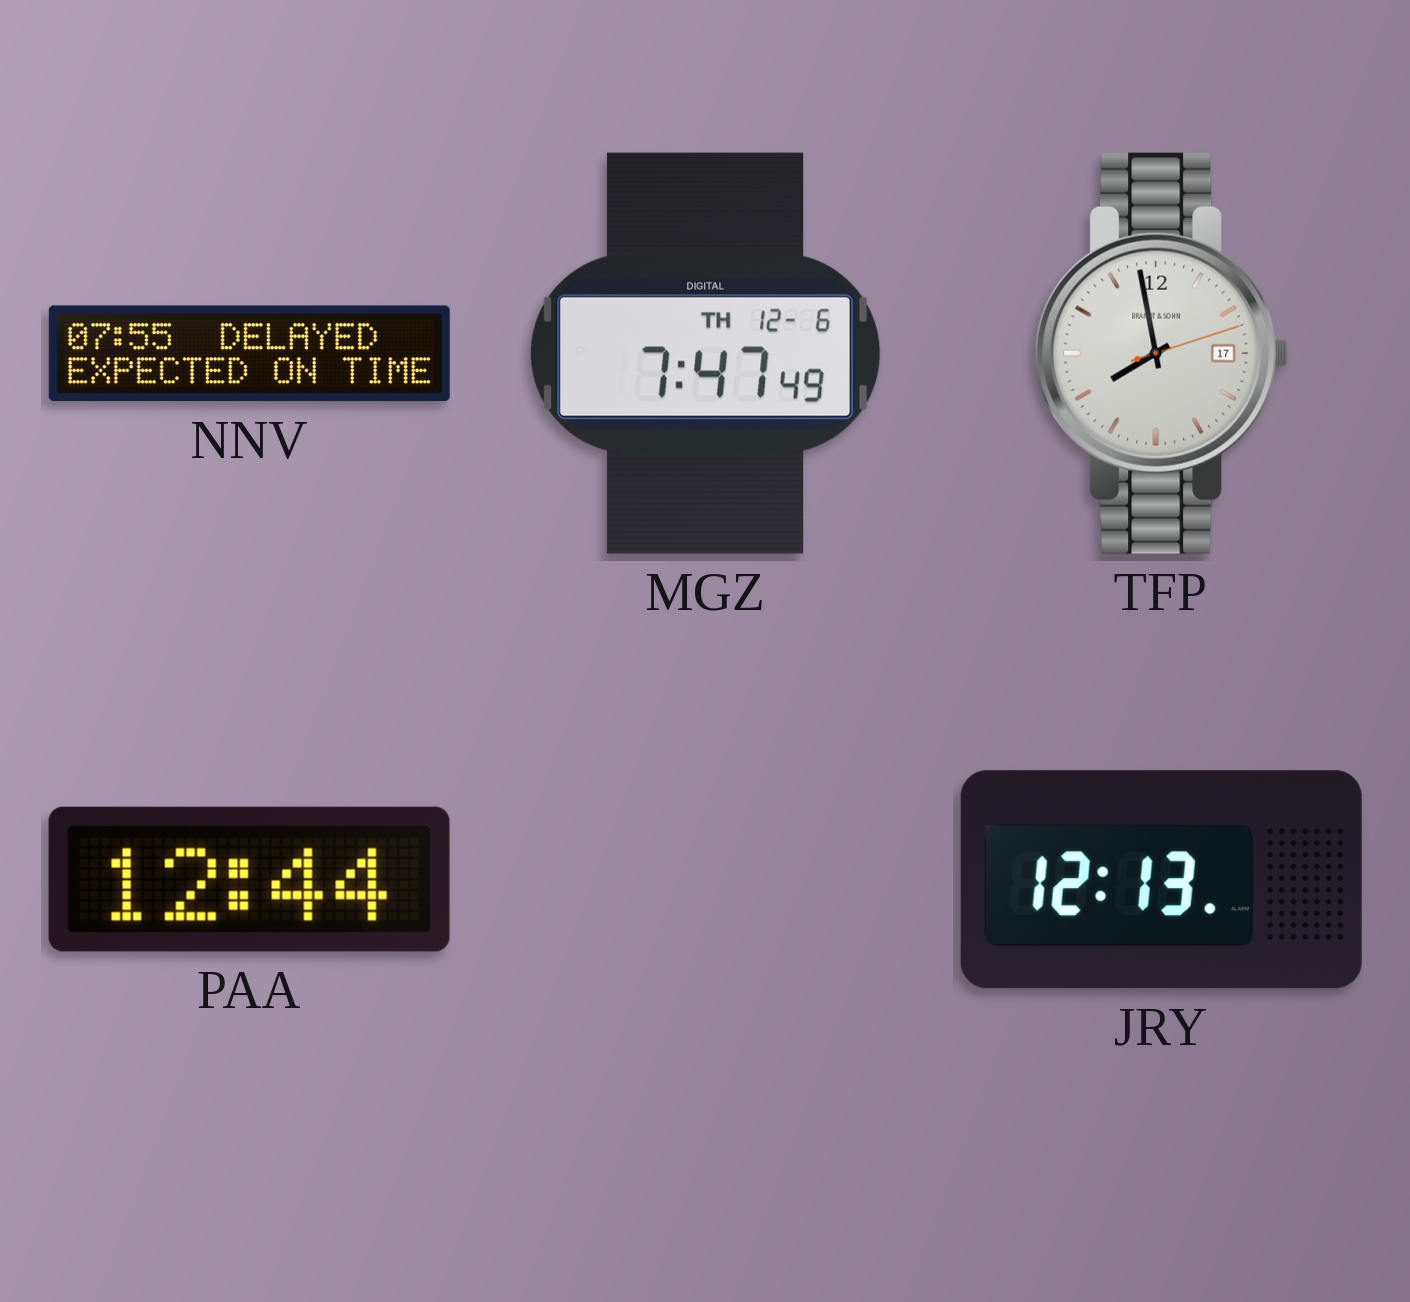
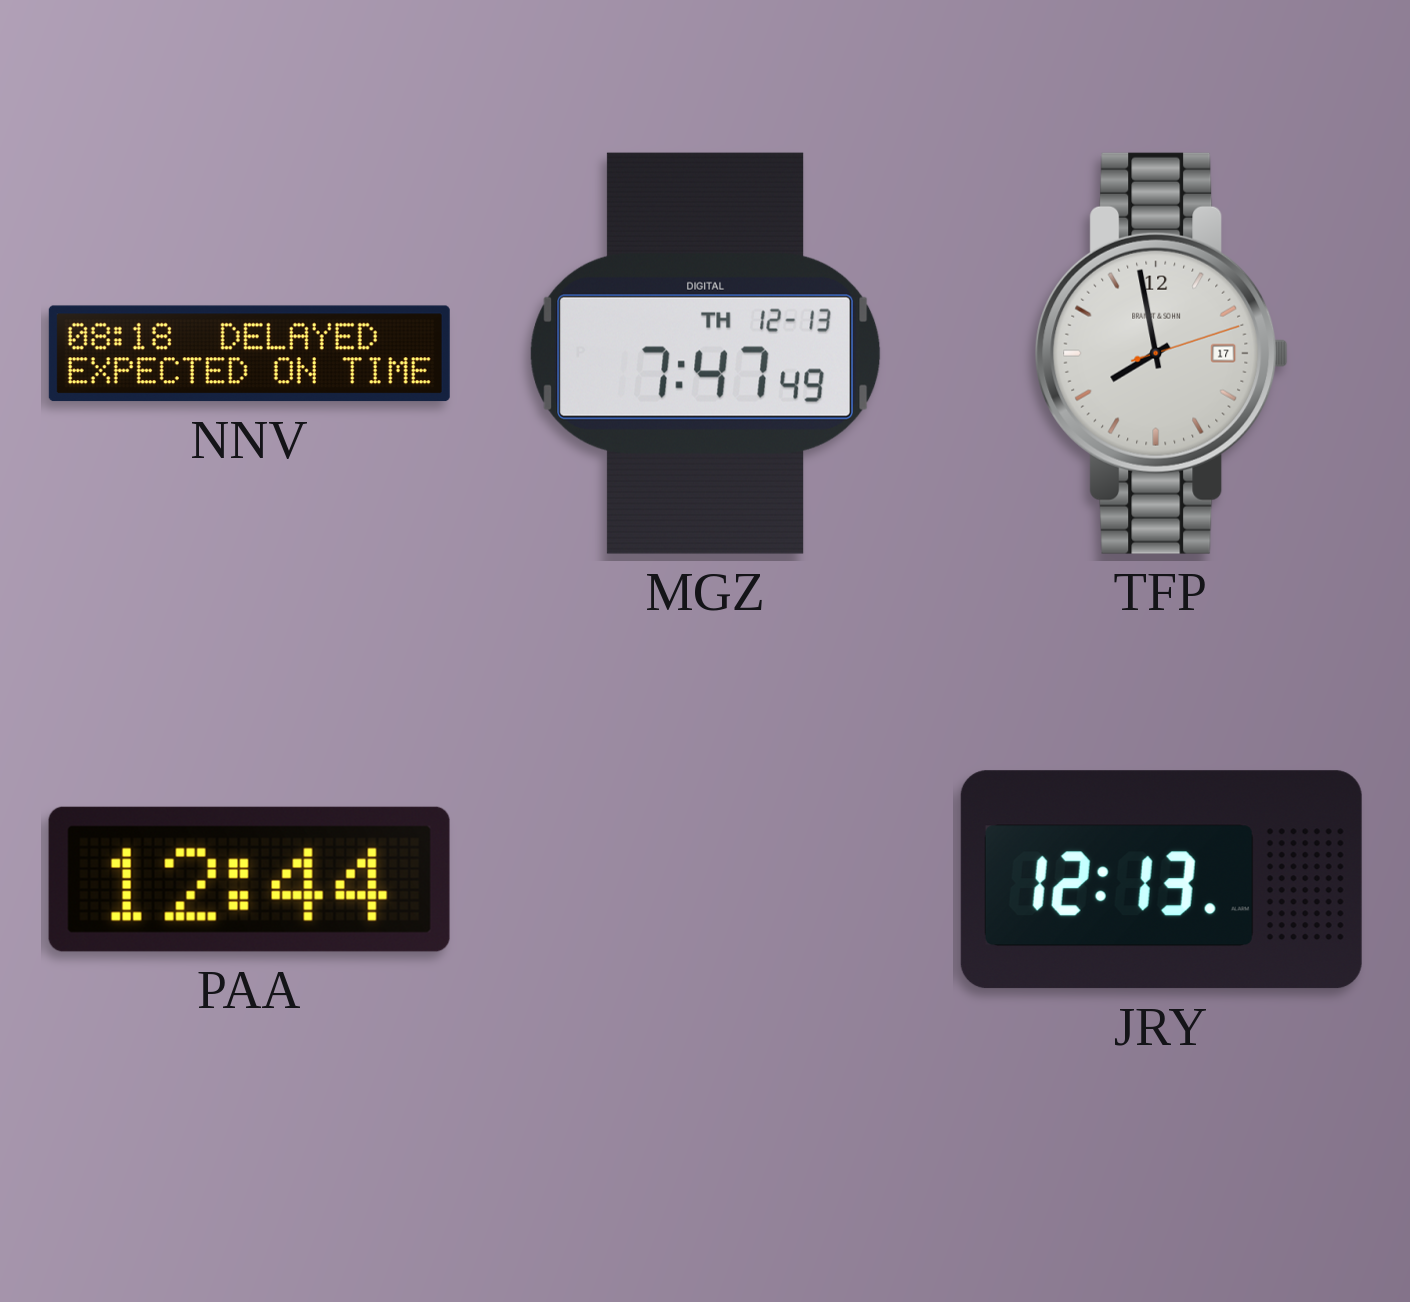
NNV: 07:55 -> 08:18 (249, 354)
MGZ date: TH 12-6 -> TH 12-13 (706, 353)
